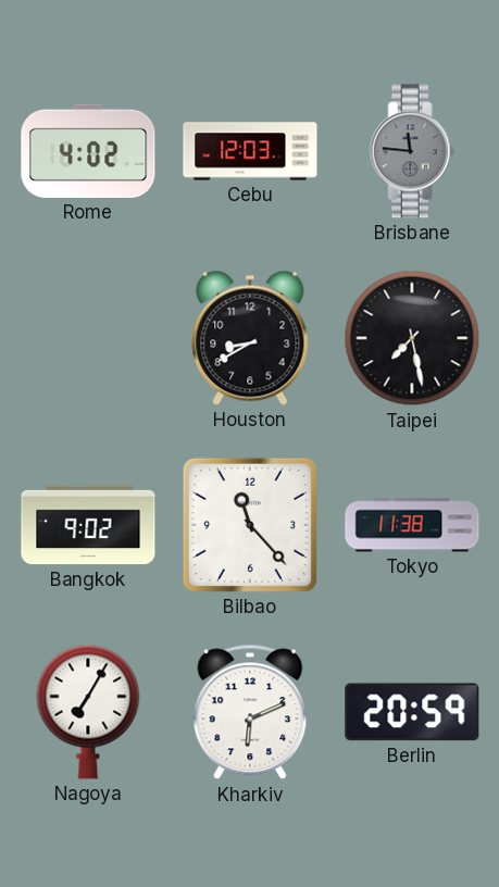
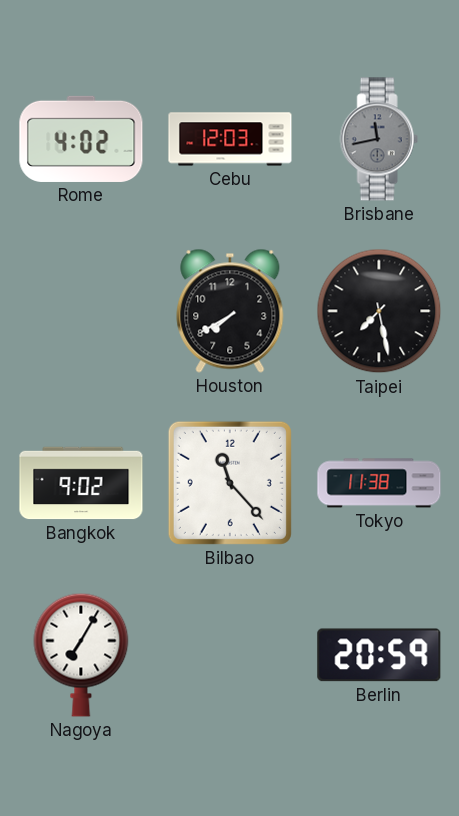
Brisbane: 11:46 -> 11:43 (379, 139)
Houston: 8:40 -> 7:40 (230, 311)
Kharkiv: 6:11 -> none (250, 712)
